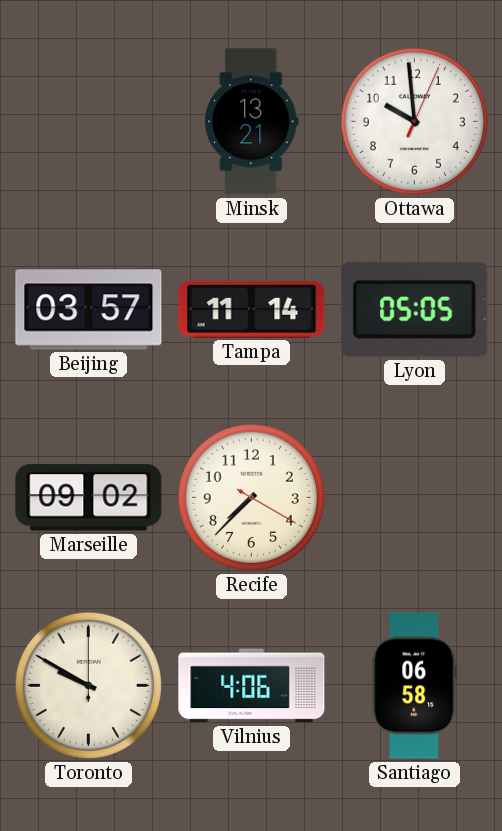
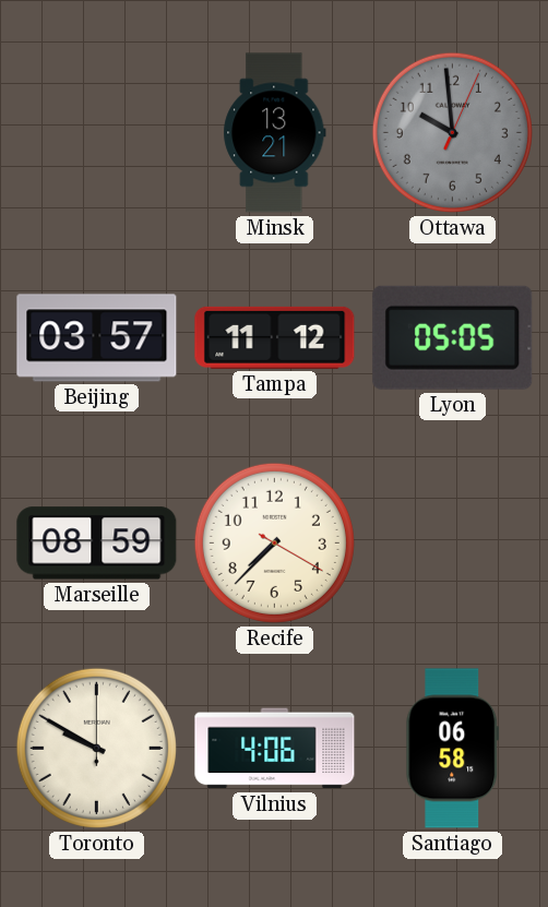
Ottawa dial: white -> grey (452, 132)
Tampa: 11:14 -> 11:12 (275, 337)
Marseille: 09:02 -> 08:59 (97, 544)
